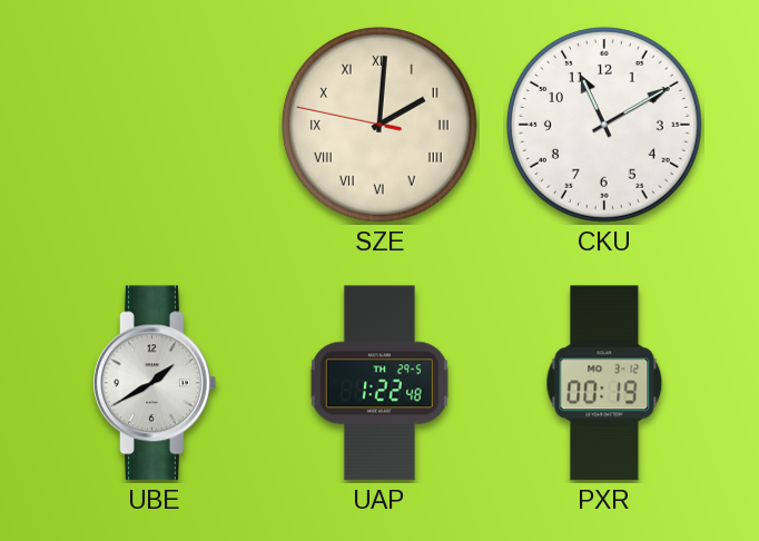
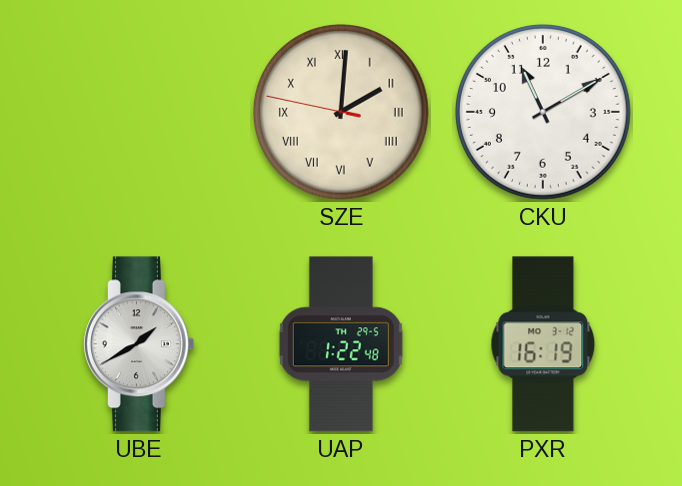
PXR: 00:19 -> 16:19 (543, 344)
